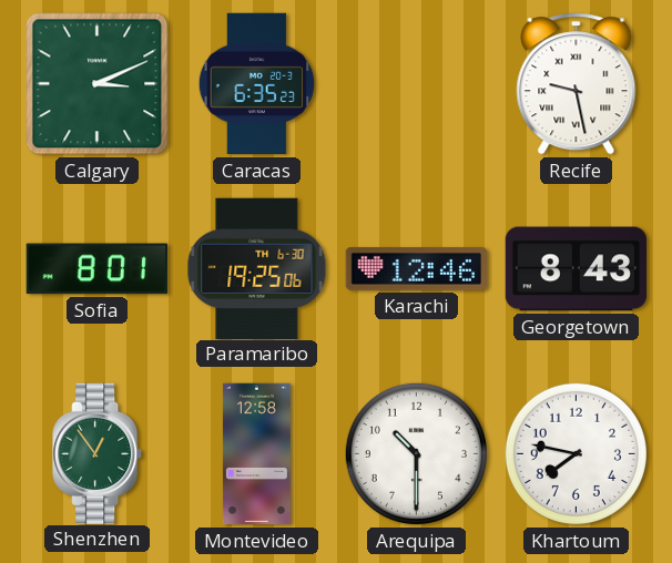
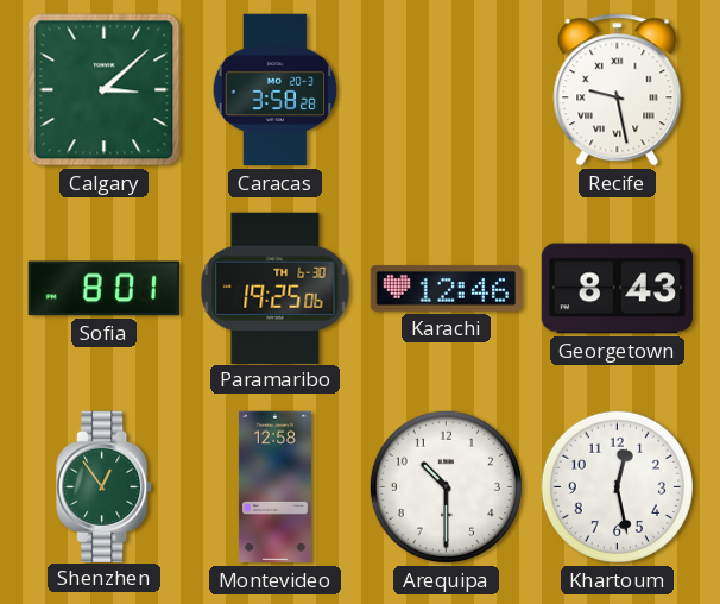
Calgary: 3:11 -> 3:08 (105, 90)
Caracas: 6:35 -> 3:58 (276, 90)
Khartoum: 7:47 -> 12:28 (617, 486)
